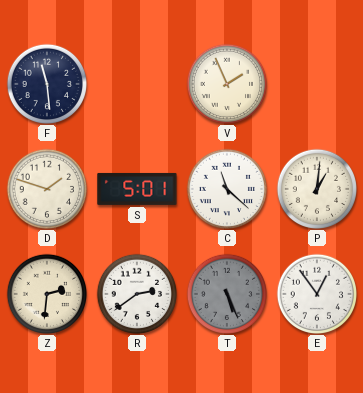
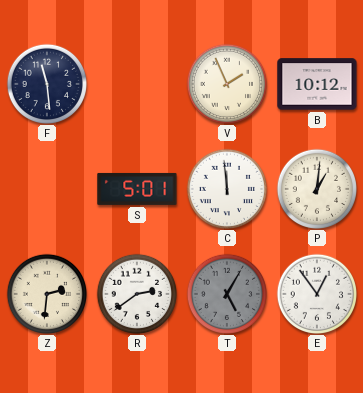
B: none -> 10:12 (317, 84)
D: 1:48 -> none (46, 188)
C: 11:22 -> 11:59 (226, 188)
T: 5:26 -> 5:05 (226, 293)
